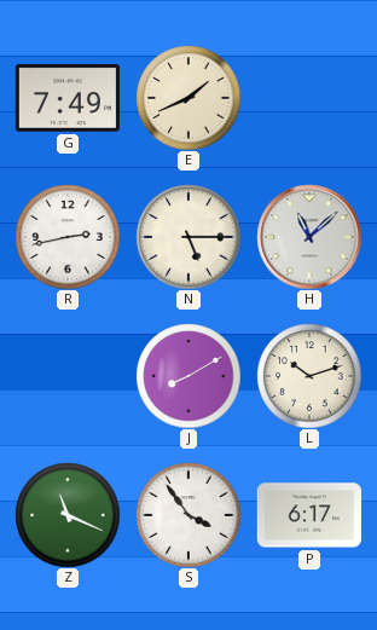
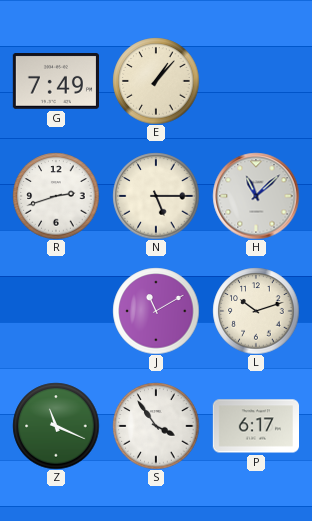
E: 1:41 -> 1:07 (156, 81)
R: 2:43 -> 2:42 (56, 196)
J: 8:10 -> 11:10 (156, 311)
